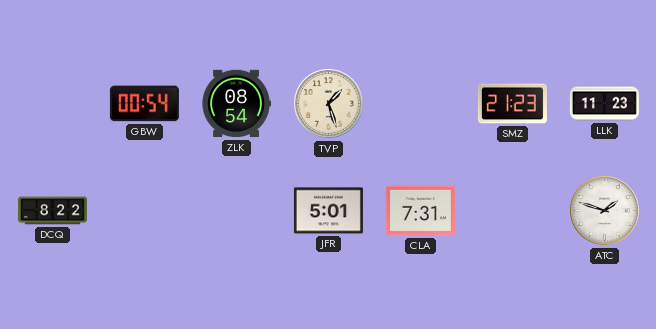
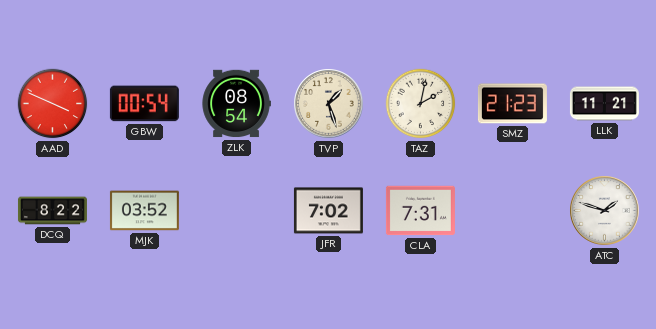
AAD: none -> 3:49 (53, 104)
TAZ: none -> 2:02 (421, 104)
LLK: 11:23 -> 11:21 (604, 104)
MJK: none -> 03:52 (144, 211)
JFR: 5:01 -> 7:02 (328, 211)
